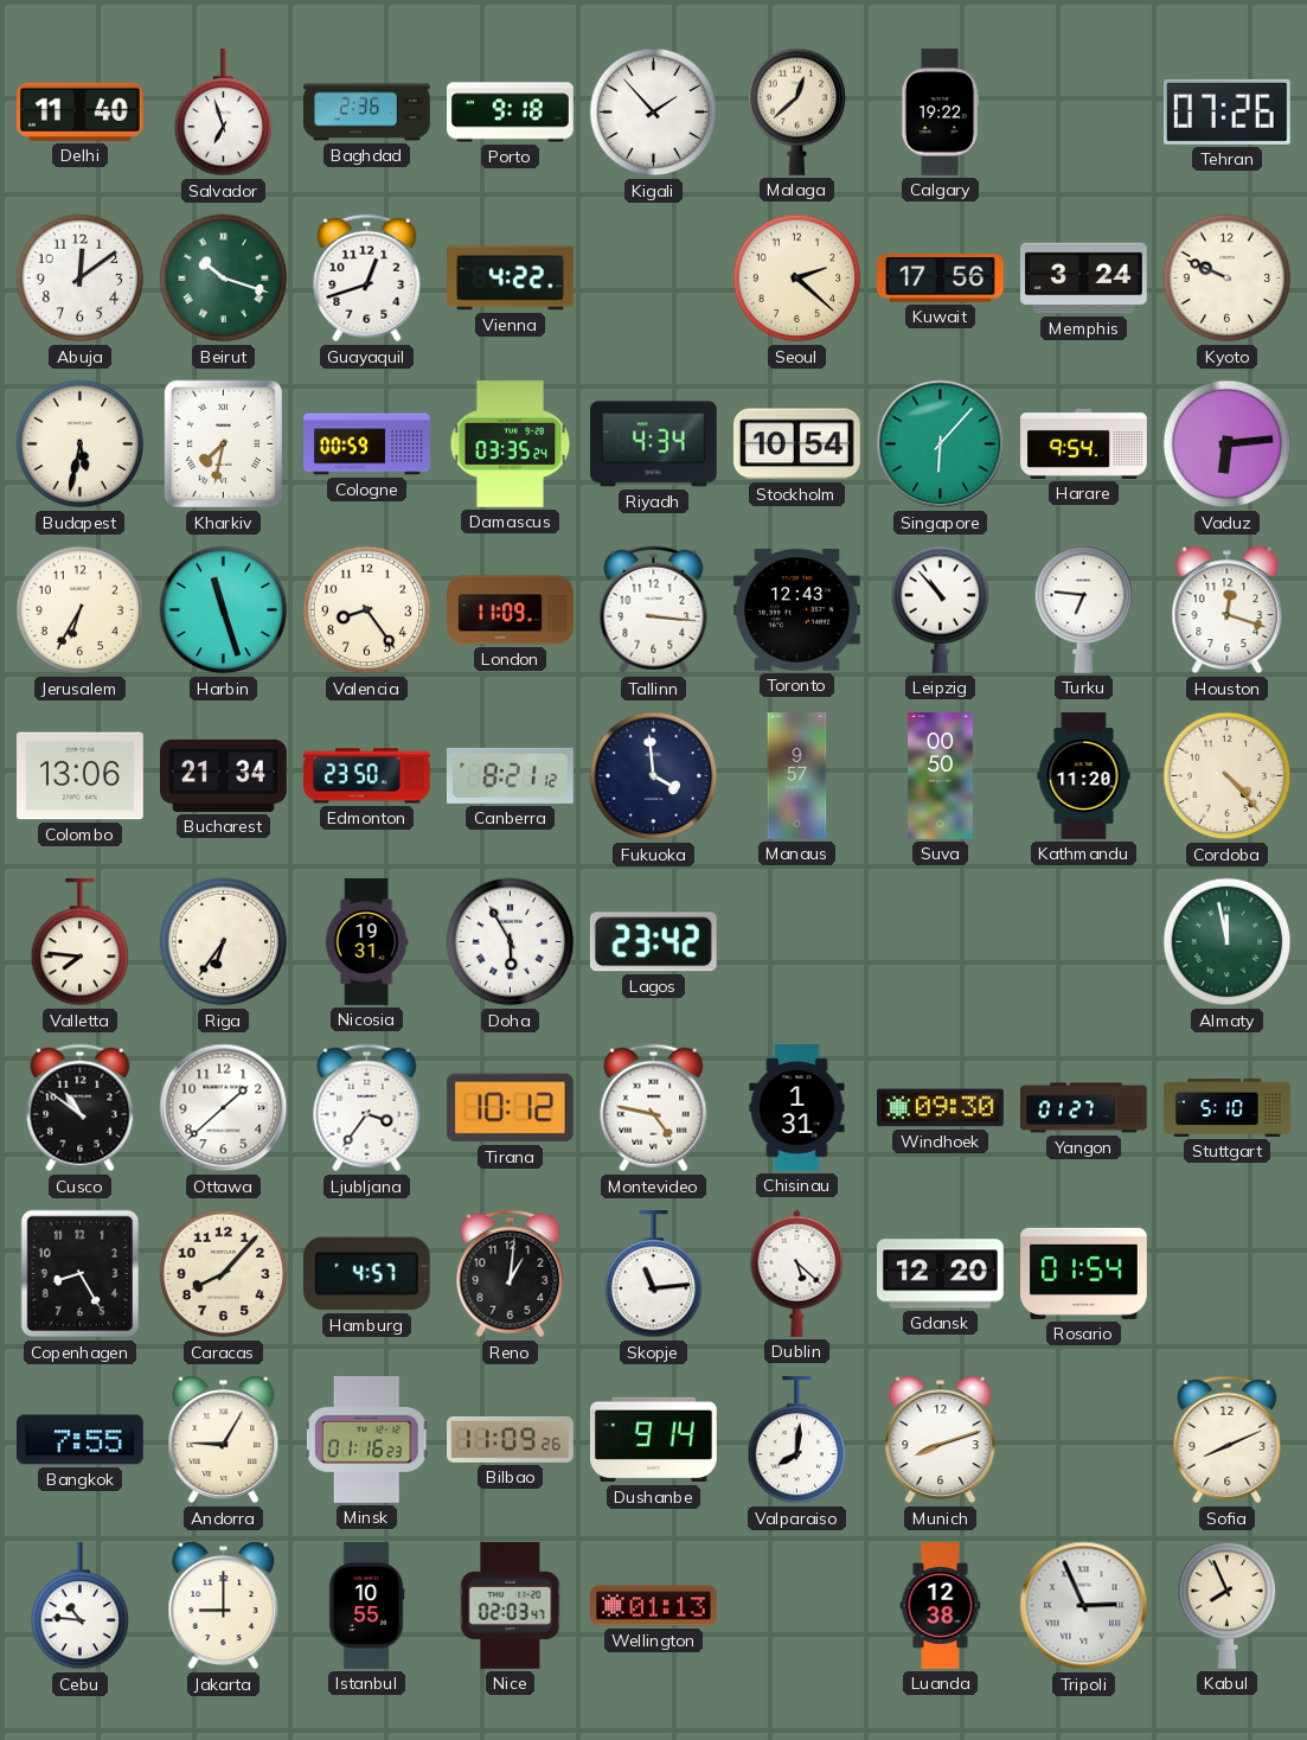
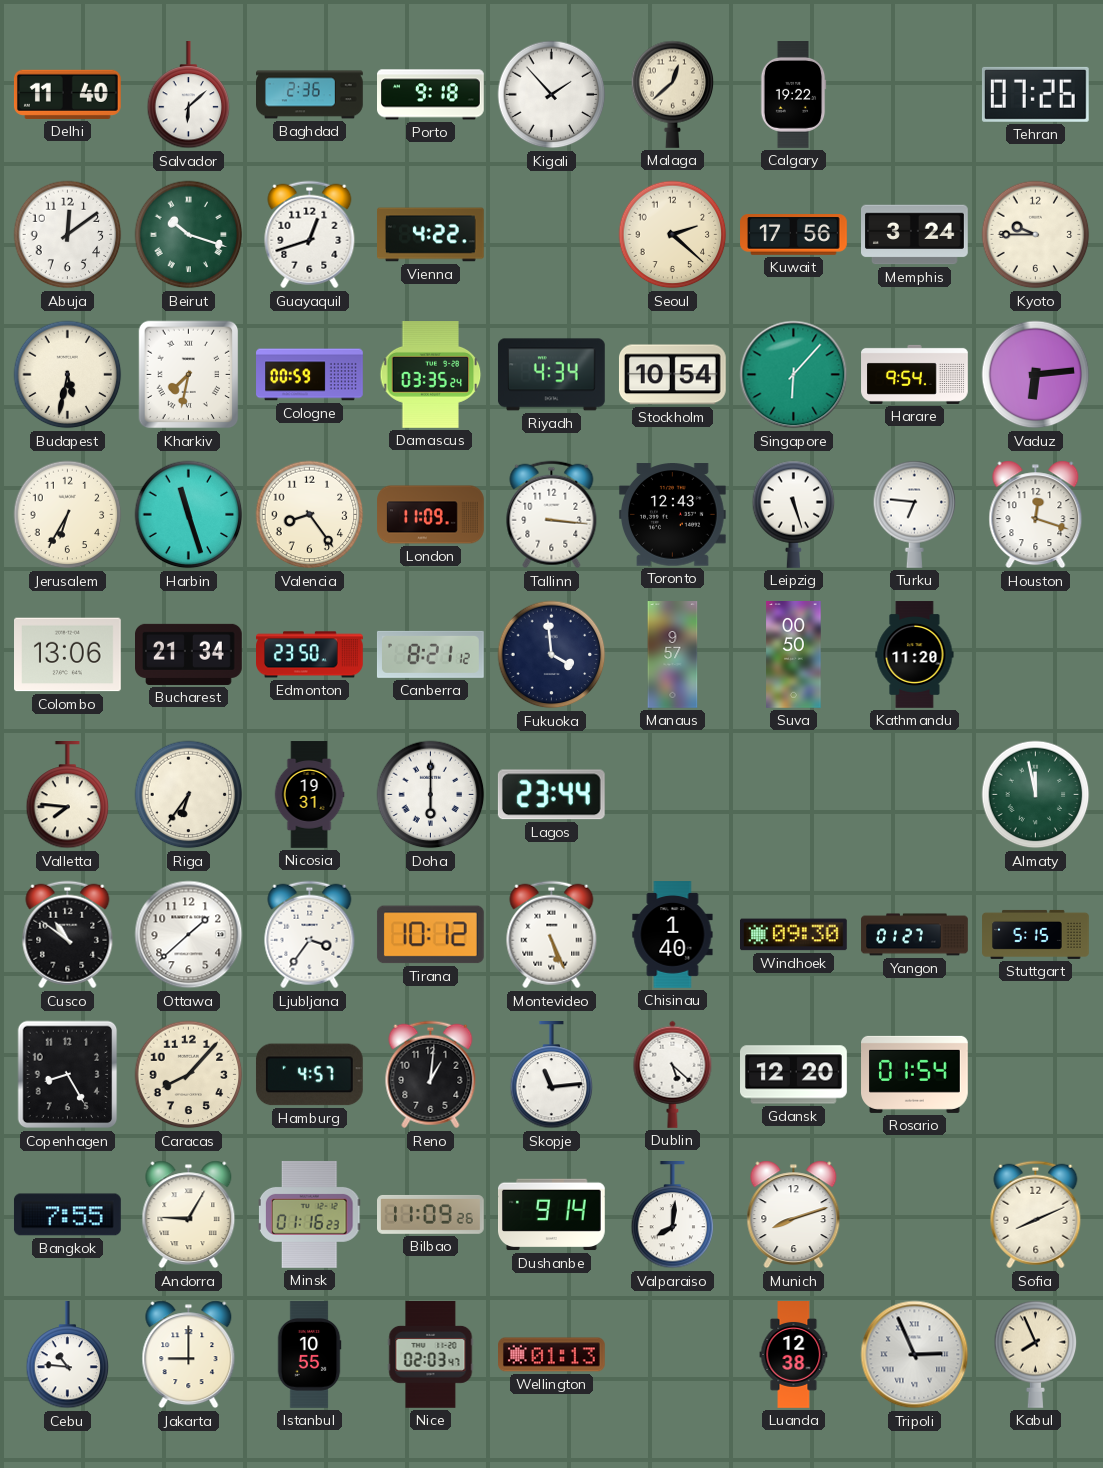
Salvador: 6:57 -> 6:08 (189, 96)
Kyoto: 9:49 -> 9:45 (1036, 235)
Leipzig: 10:53 -> 5:27 (794, 514)
Cordoba: 4:23 -> none (1228, 776)
Doha: 5:55 -> 6:00 (431, 795)
Lagos: 23:42 -> 23:44 (551, 795)
Montevideo: 4:47 -> 5:26 (552, 935)
Chisinau: 1:31 -> 1:40 (673, 935)
Stuttgart: 5:10 -> 5:15 (1036, 934)
